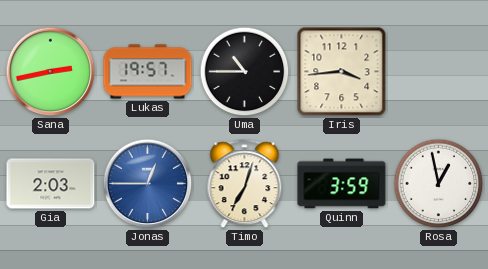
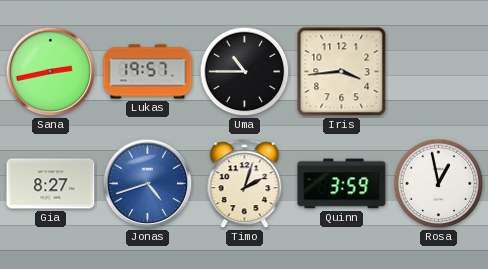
Gia: 2:03 -> 8:27 (51, 184)
Jonas: 12:45 -> 4:42 (148, 184)
Timo: 7:03 -> 2:03 (245, 184)
